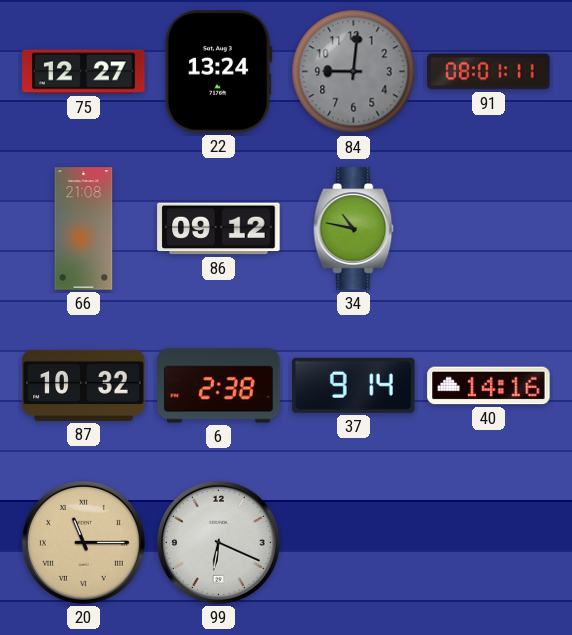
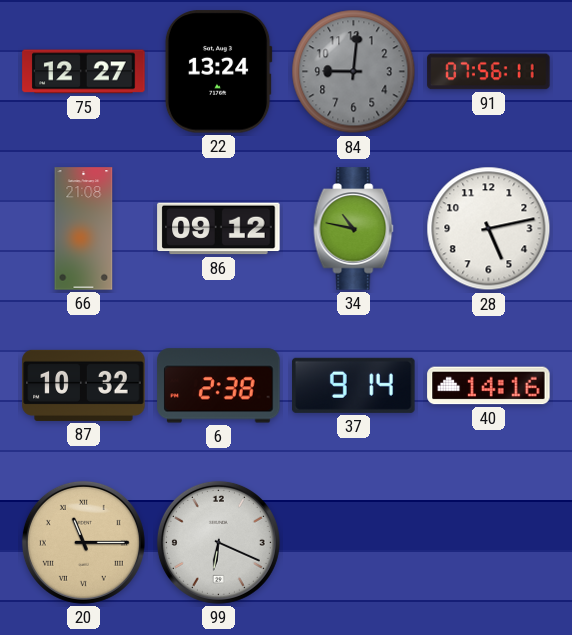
91: 08:01 -> 07:56 (489, 72)
28: none -> 5:13 (489, 229)
